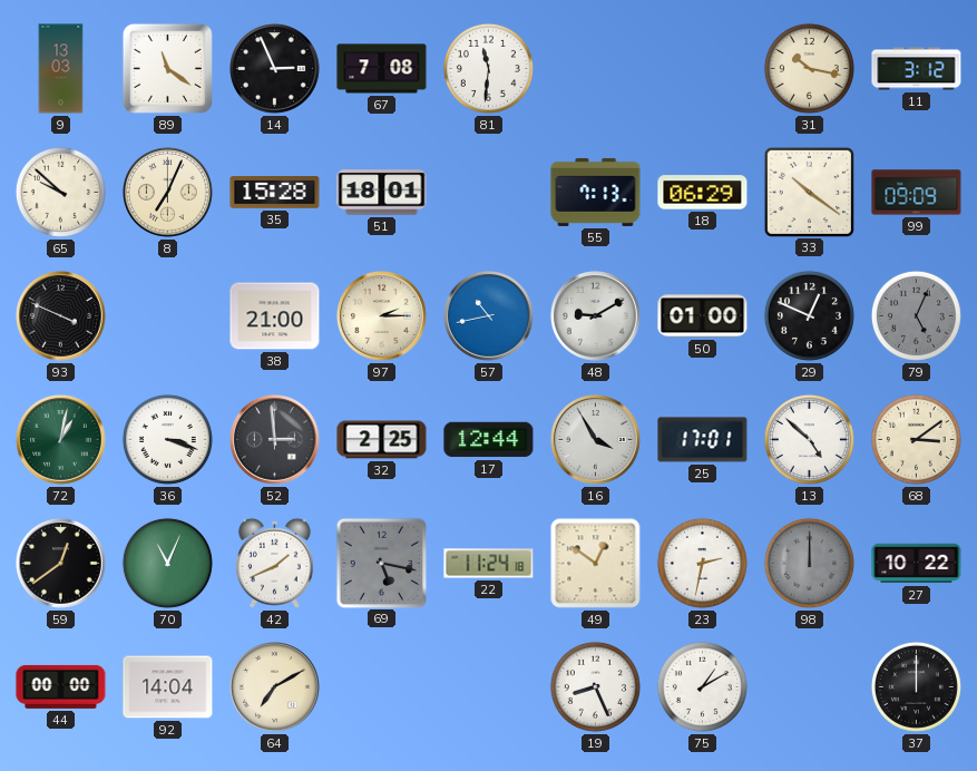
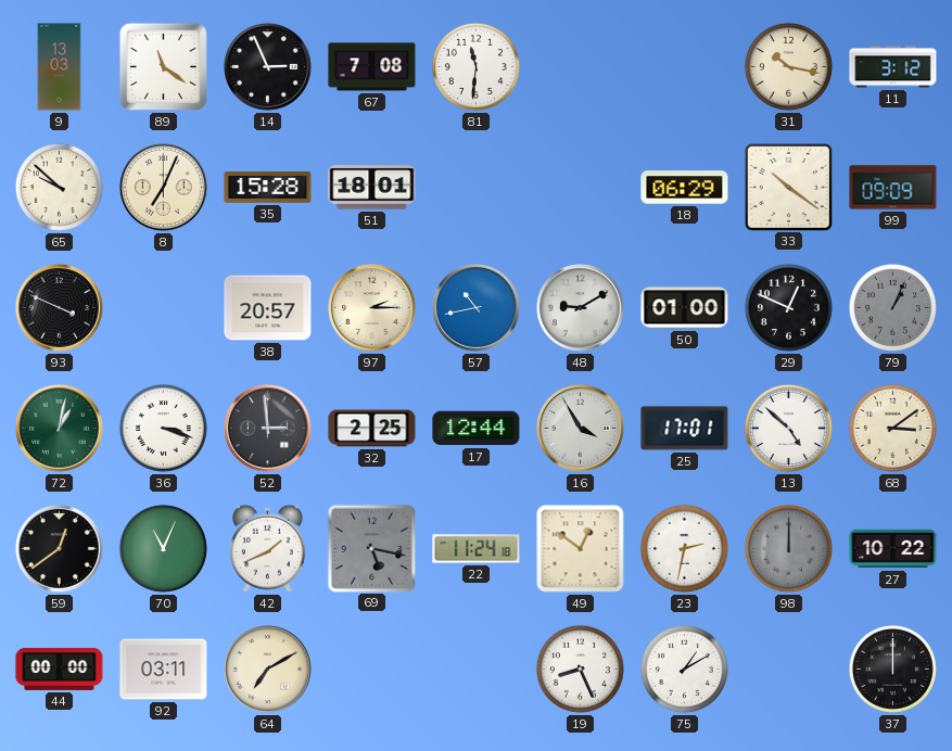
55: 7:13 -> none (596, 192)
38: 21:00 -> 20:57 (268, 308)
79: 5:04 -> 1:04 (892, 307)
92: 14:04 -> 03:11 (164, 670)
